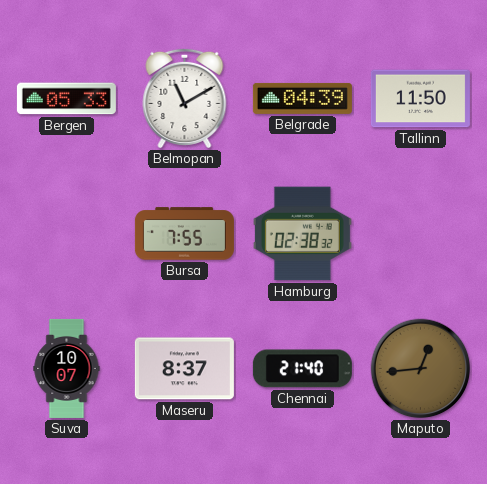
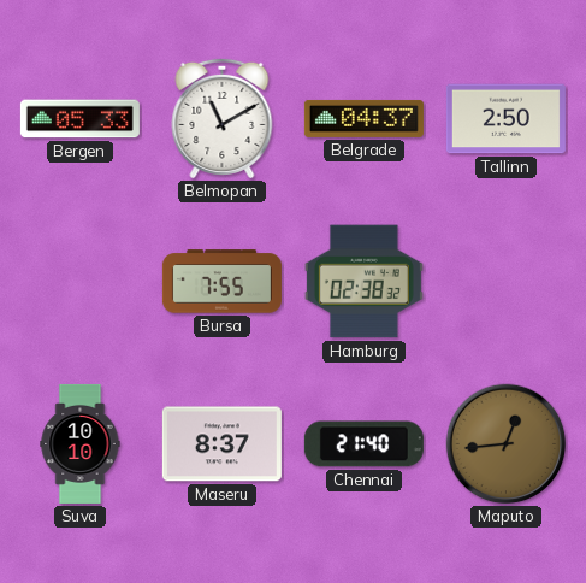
Belgrade: 04:39 -> 04:37 (363, 118)
Tallinn: 11:50 -> 2:50 (505, 119)
Suva: 10:07 -> 10:10 (81, 443)
